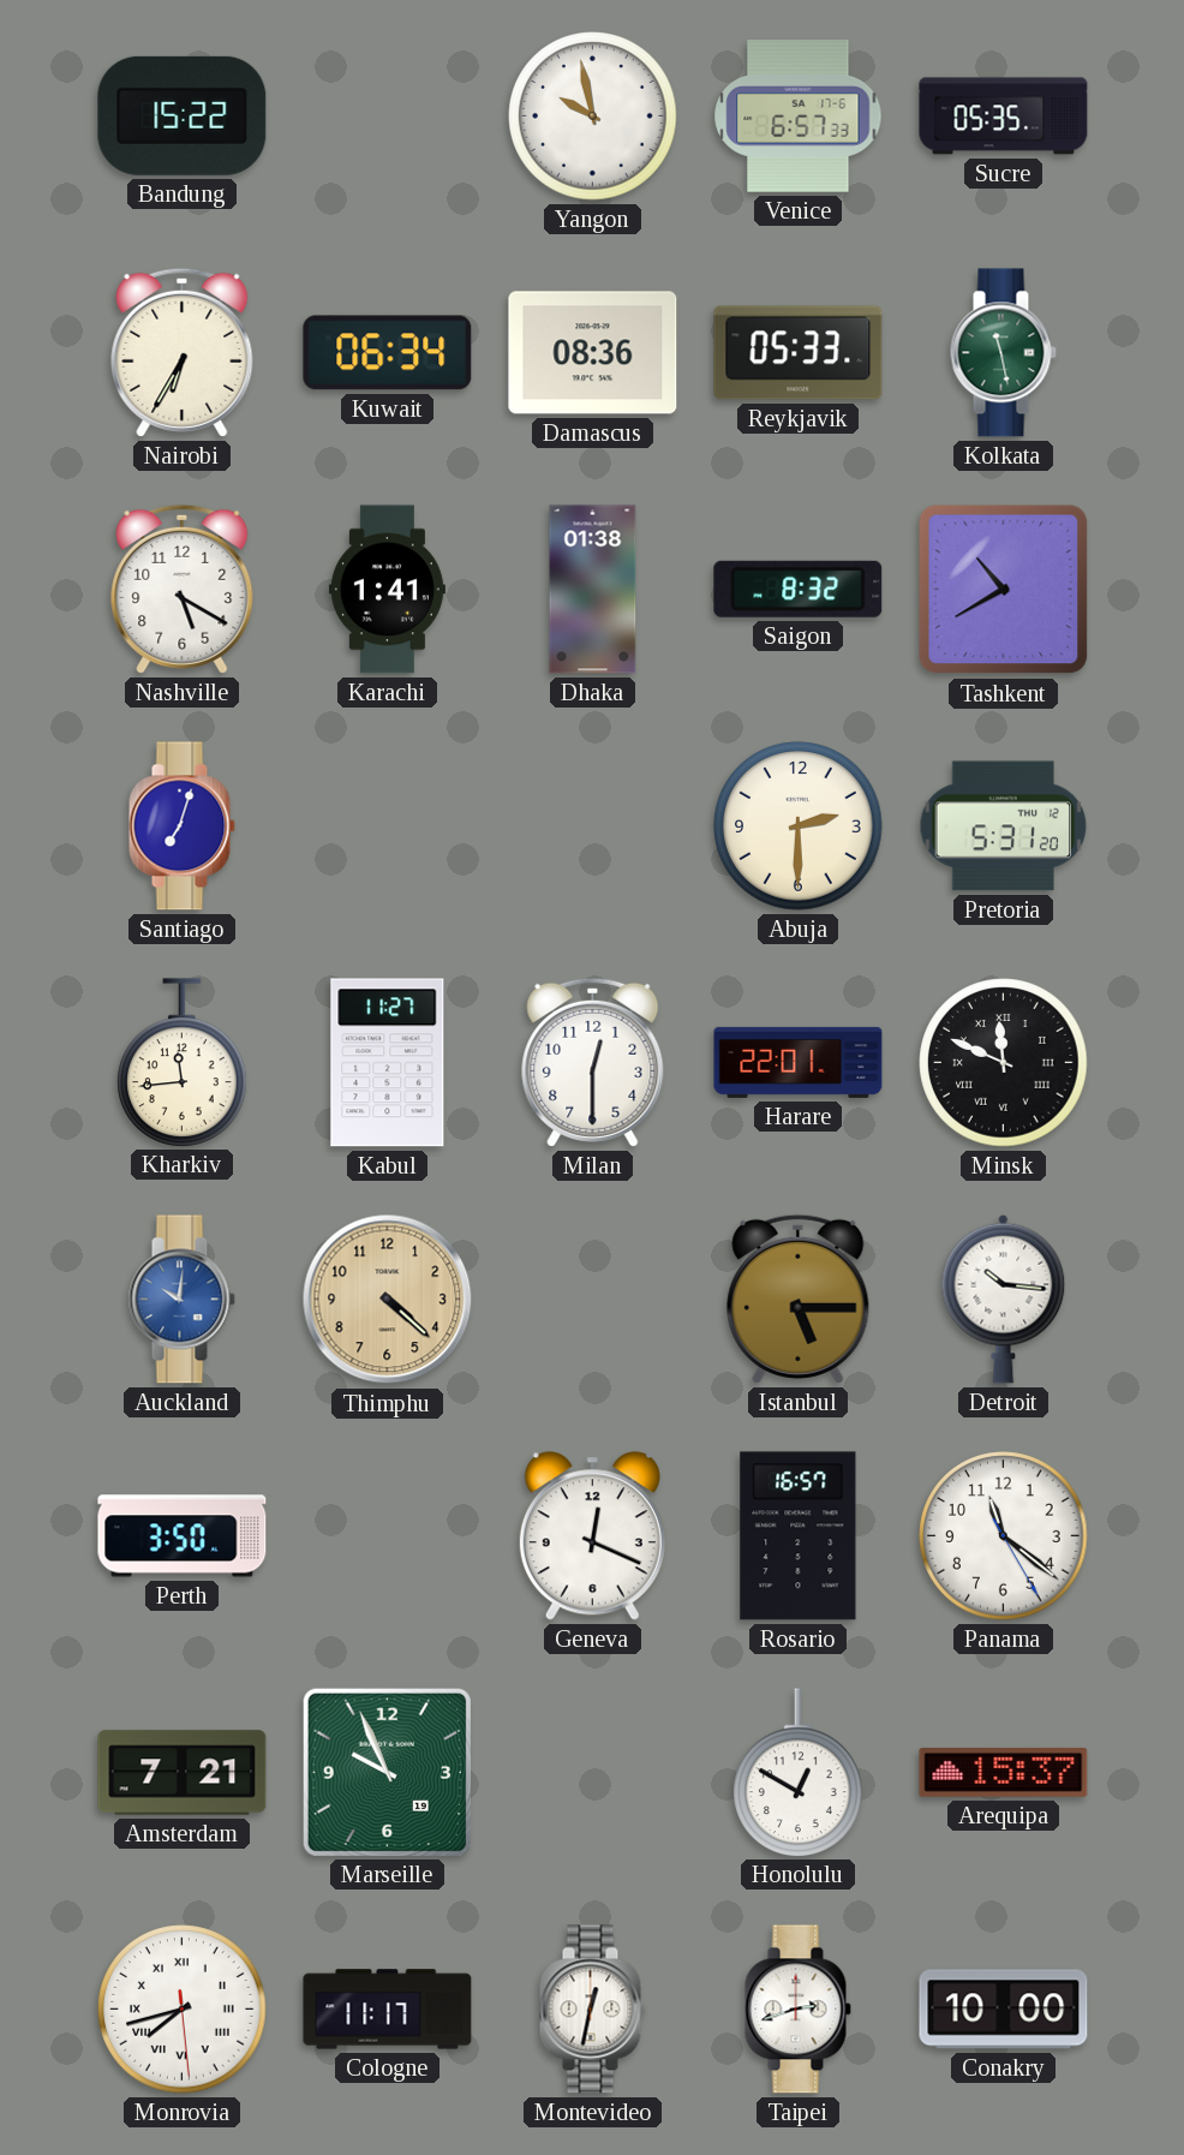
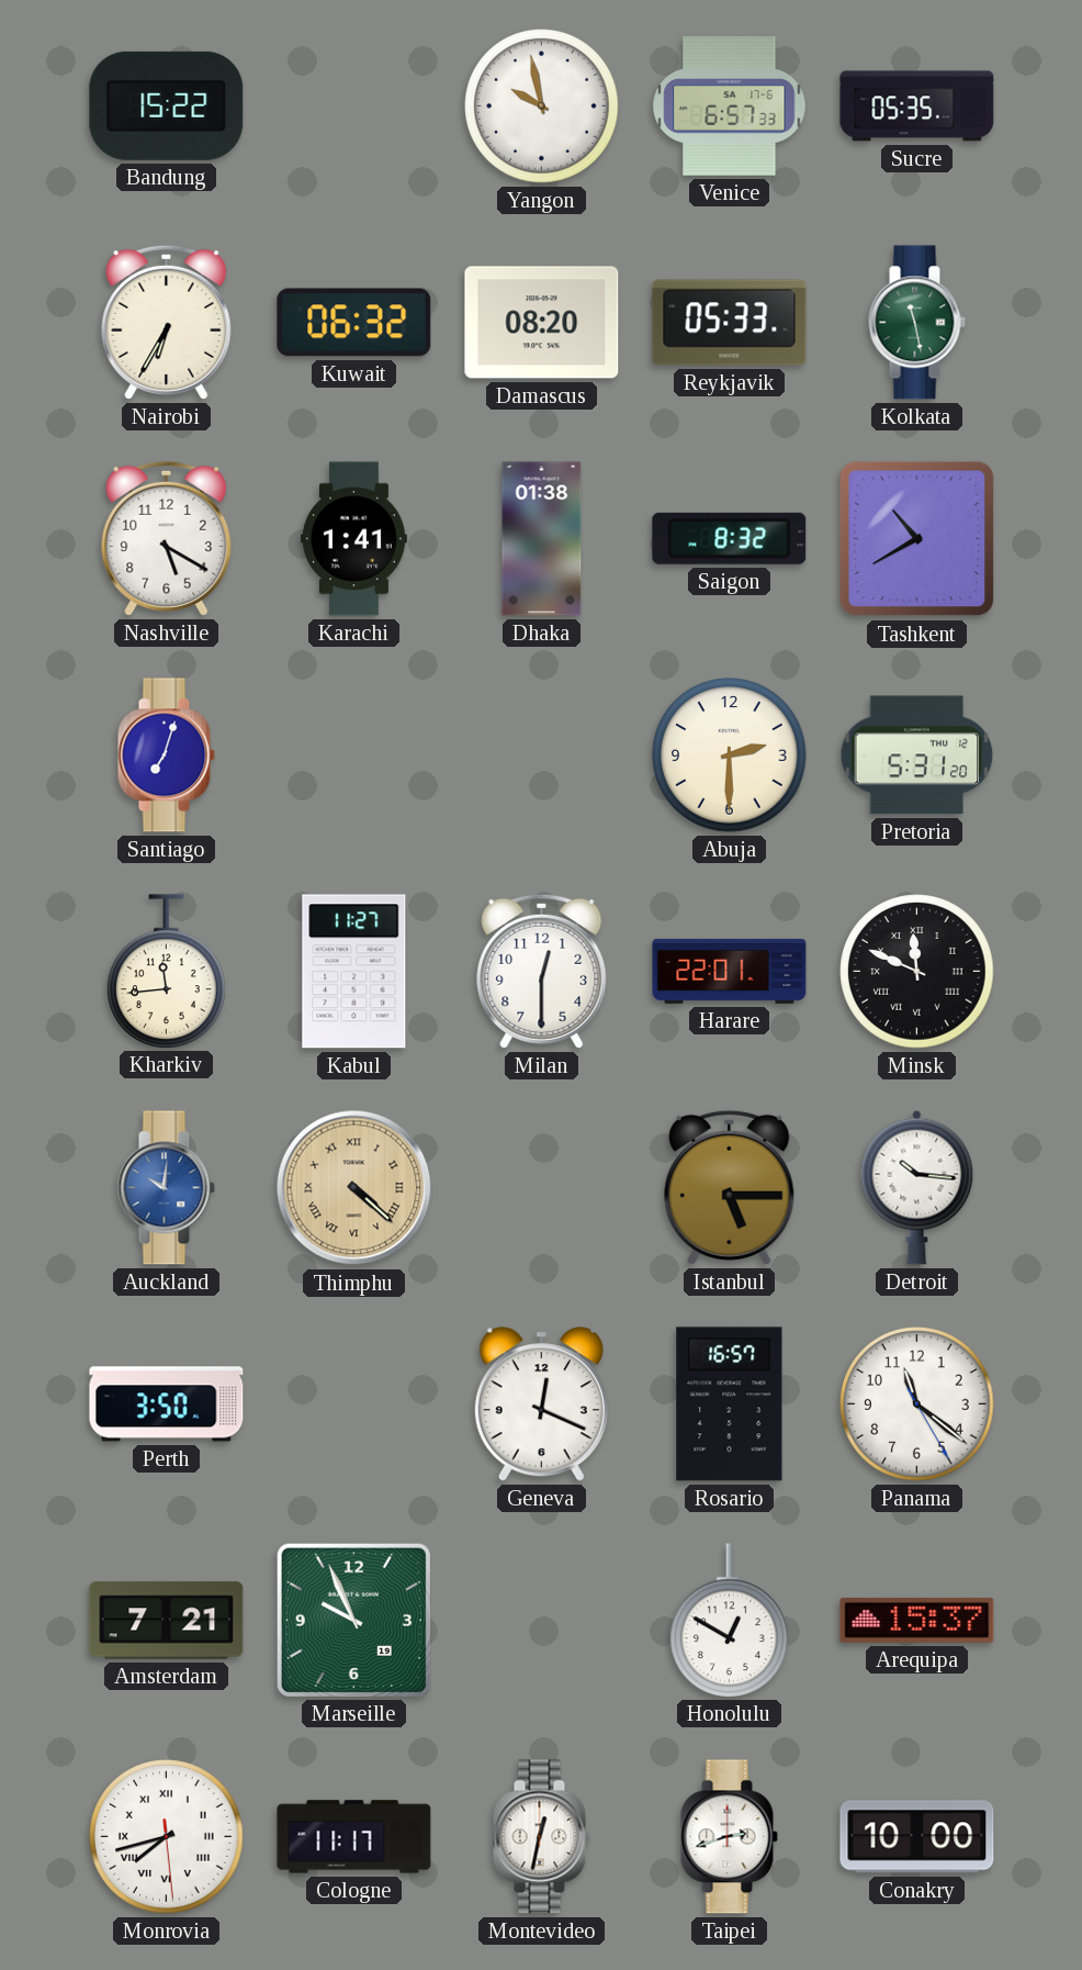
Kuwait: 06:34 -> 06:32 (354, 323)
Damascus: 08:36 -> 08:20 (542, 323)
Thimphu numerals: Arabic -> Roman (354, 1188)
